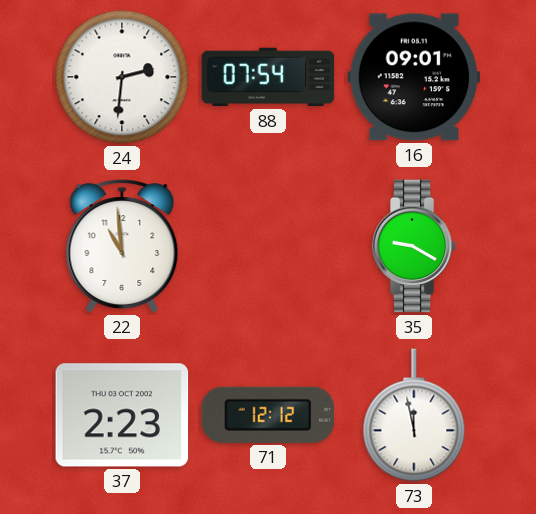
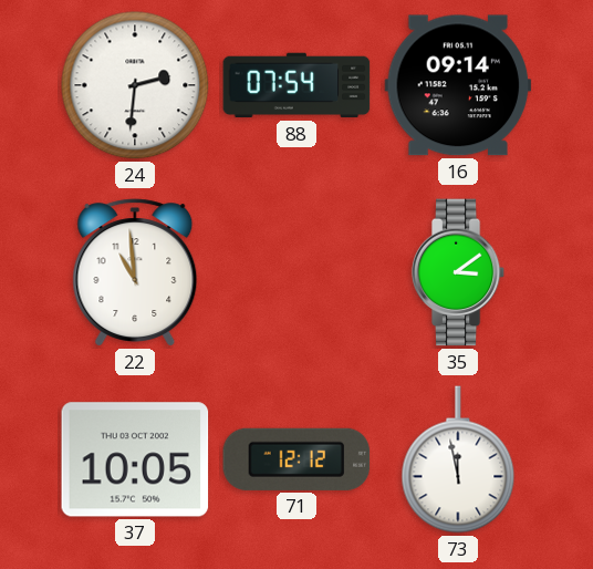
16: 09:01 -> 09:14 (458, 85)
35: 9:20 -> 3:09 (458, 272)
37: 2:23 -> 10:05 (135, 459)
